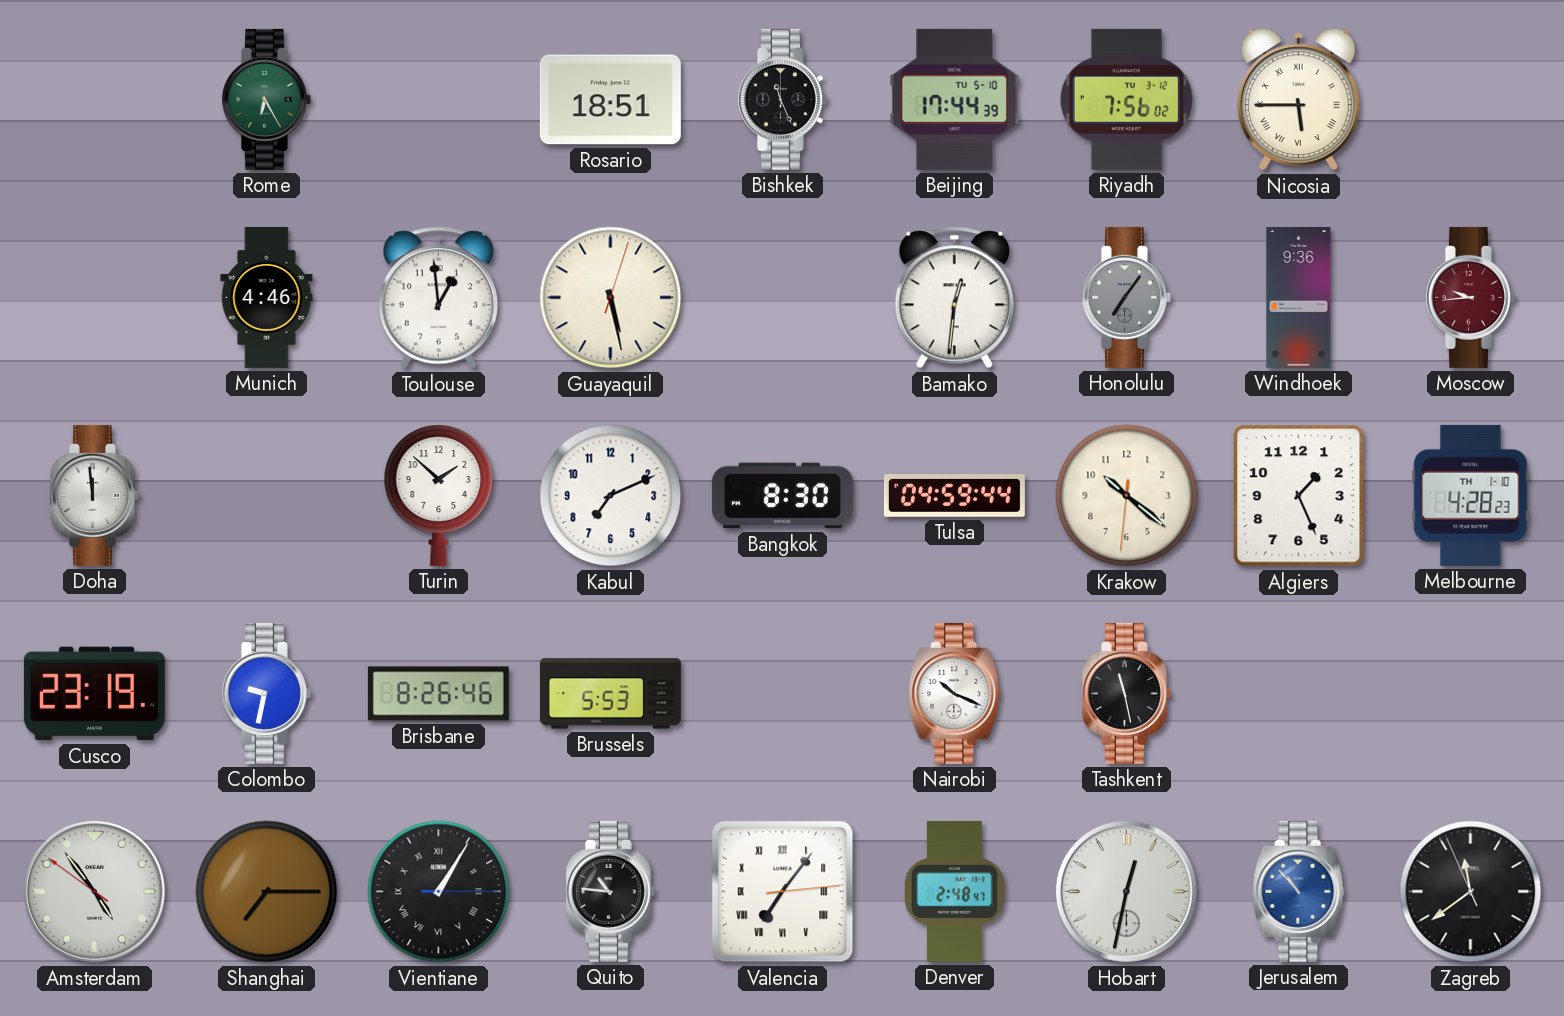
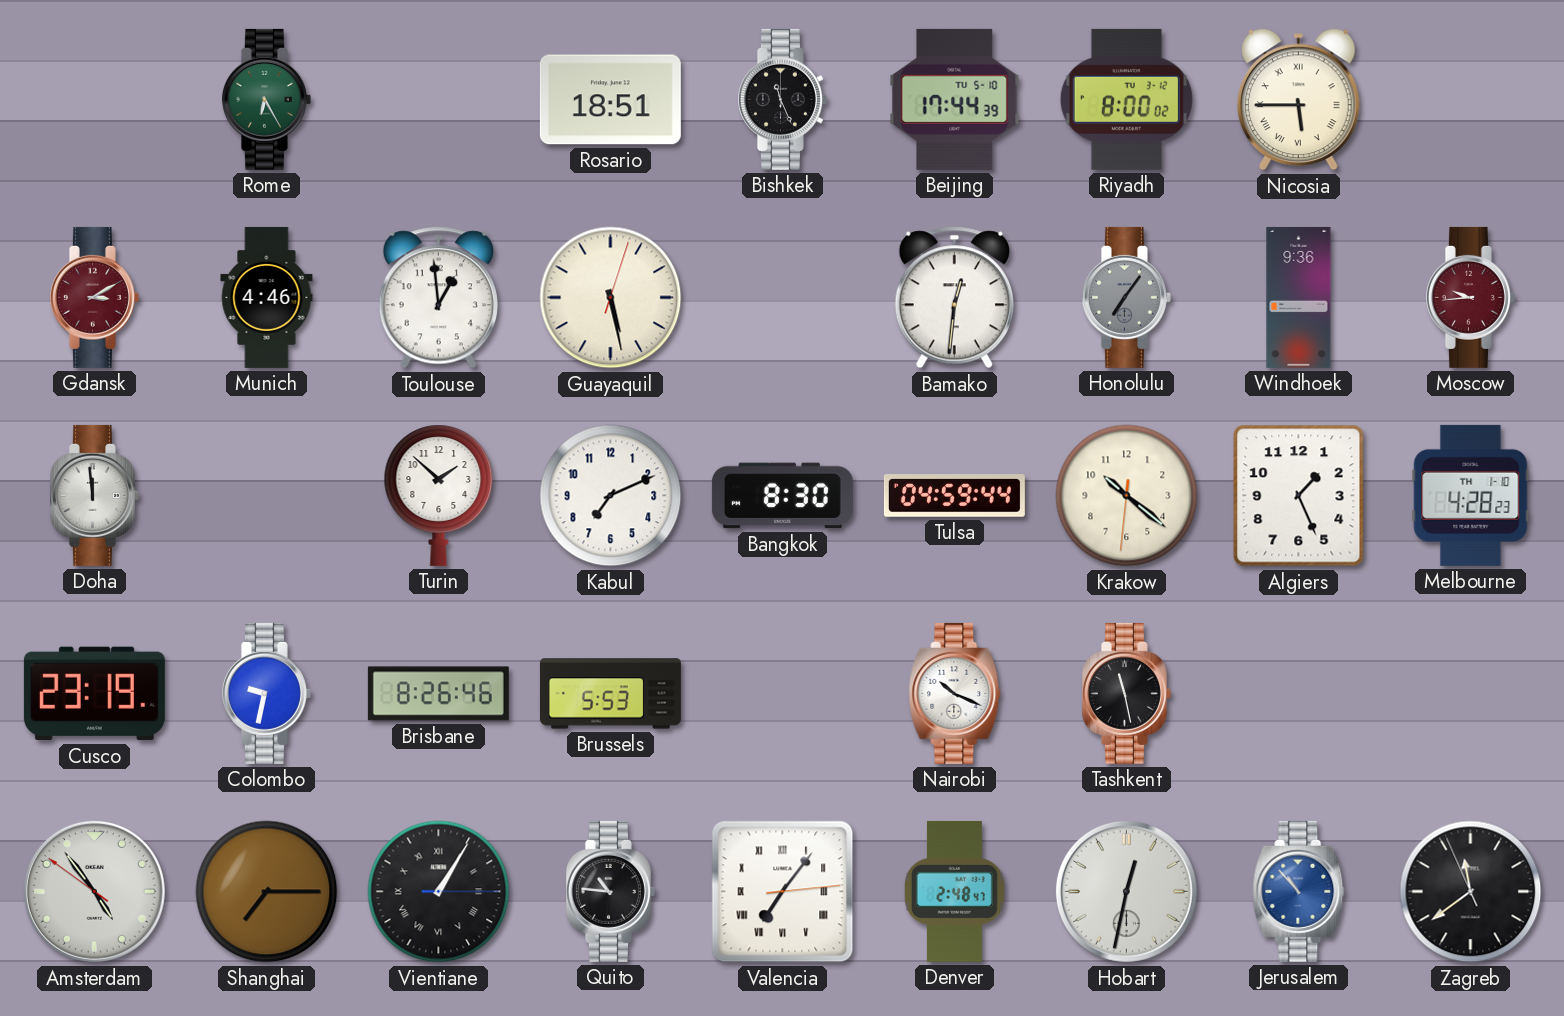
Riyadh: 7:56 -> 8:00 (1126, 99)
Gdansk: none -> 3:10 (94, 297)
